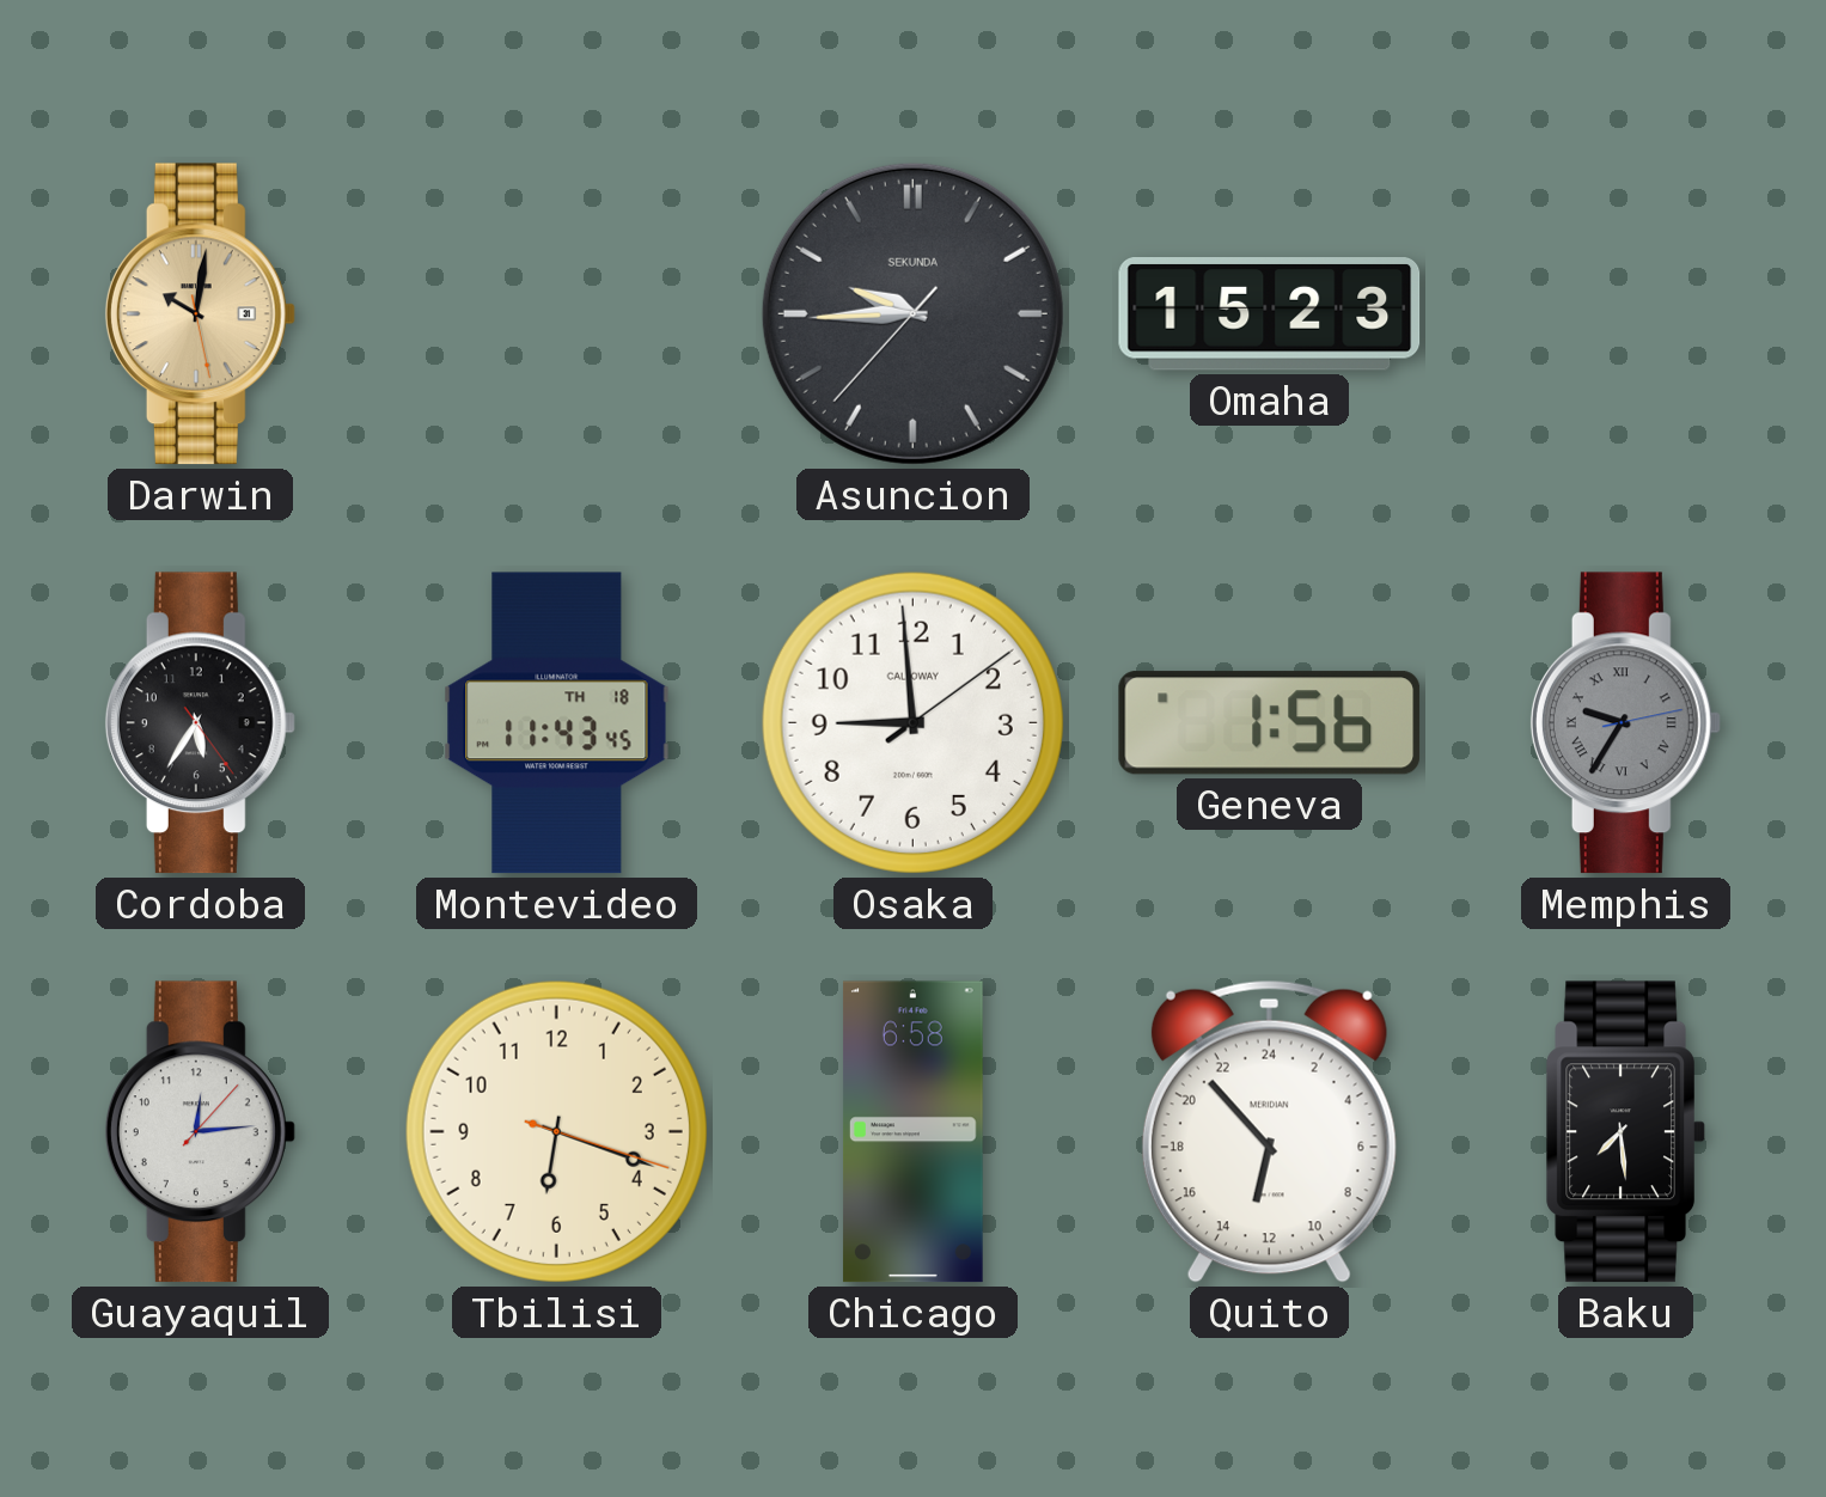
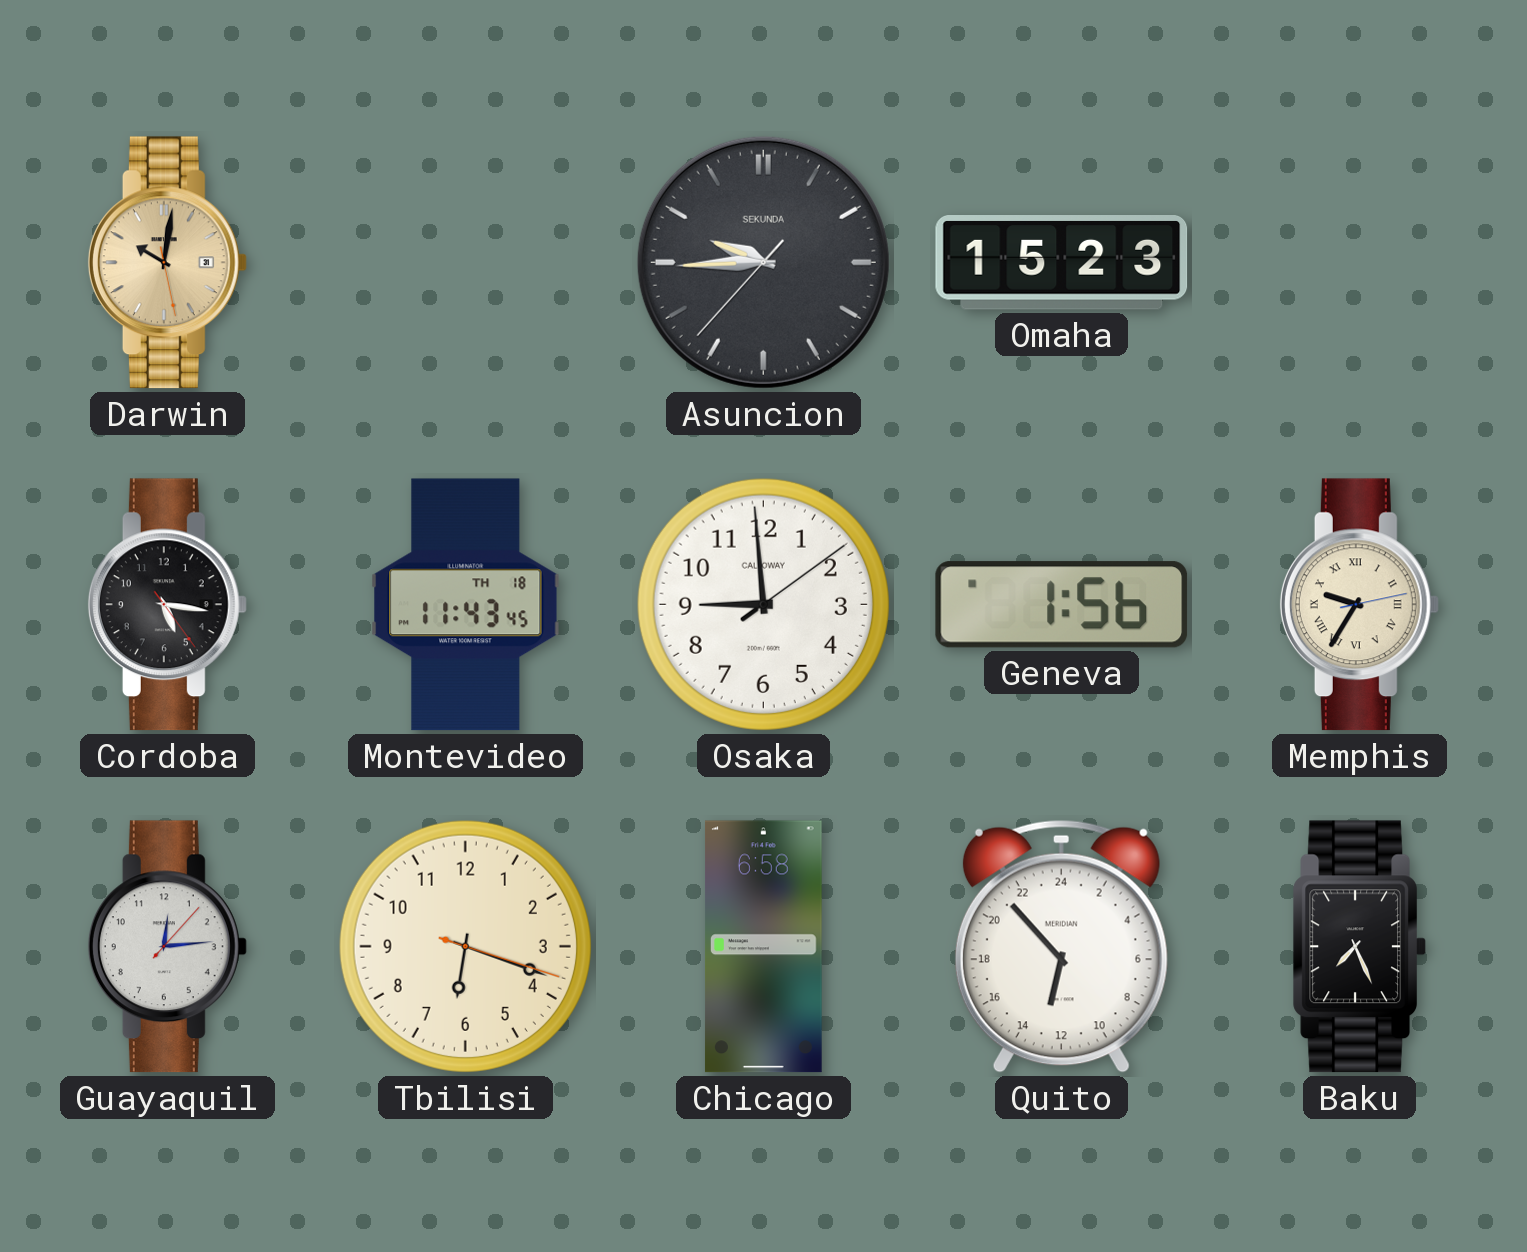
Cordoba: 5:35 -> 5:16 (167, 605)
Memphis dial: grey -> cream (1359, 605)
Baku: 7:29 -> 7:26 (1359, 947)
